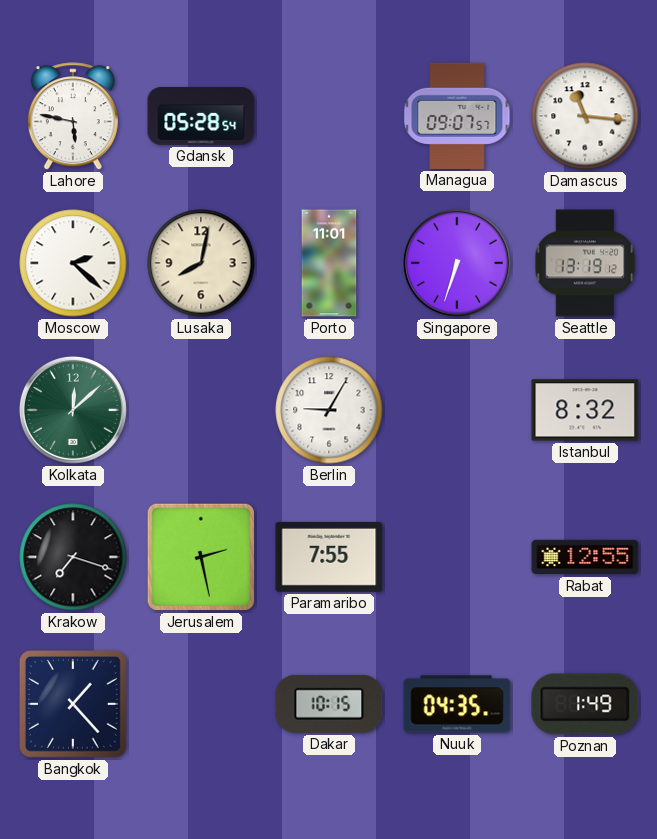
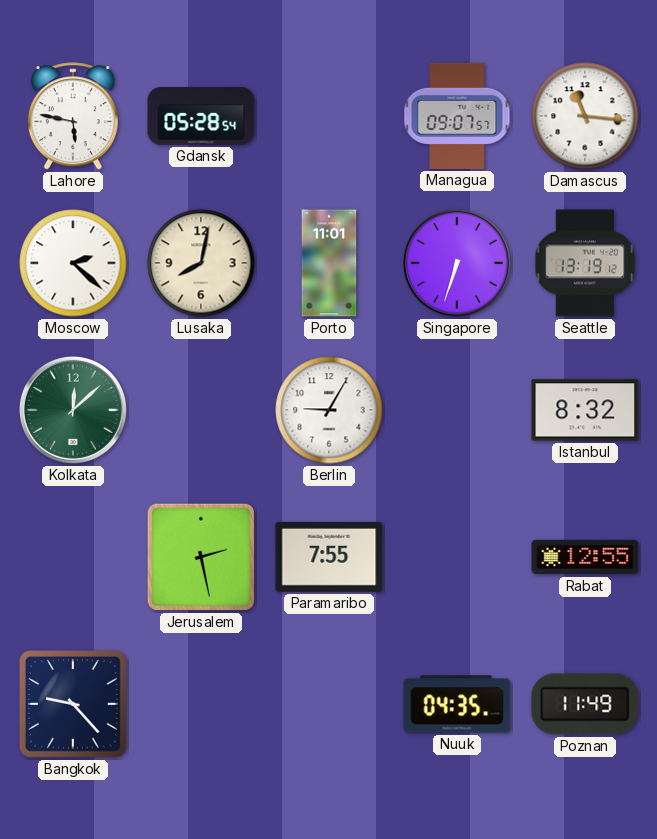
Krakow: 7:18 -> none (73, 557)
Bangkok: 1:23 -> 9:23 (73, 704)
Dakar: 10:15 -> none (329, 704)
Poznan: 1:49 -> 11:49 (585, 704)
